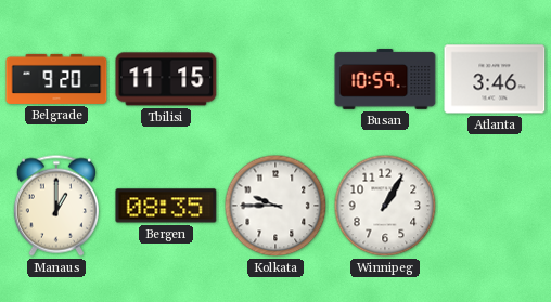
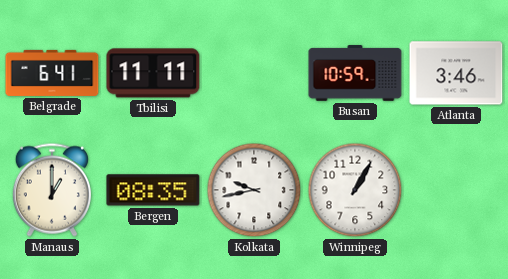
Belgrade: 9:20 -> 6:41 (52, 73)
Tbilisi: 11:15 -> 11:11 (153, 73)
Kolkata: 9:45 -> 9:43 (254, 190)
